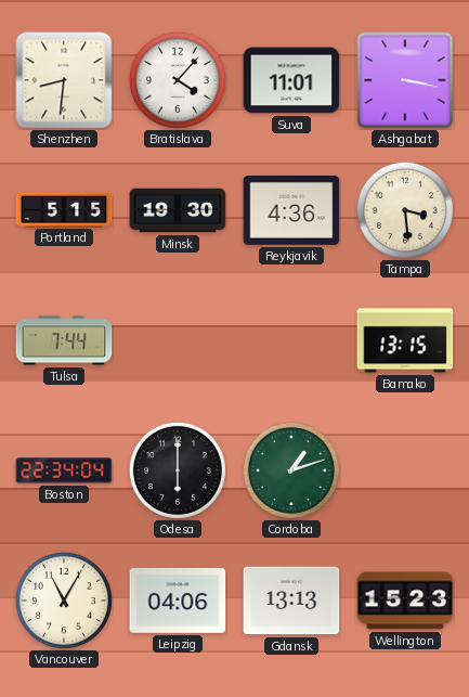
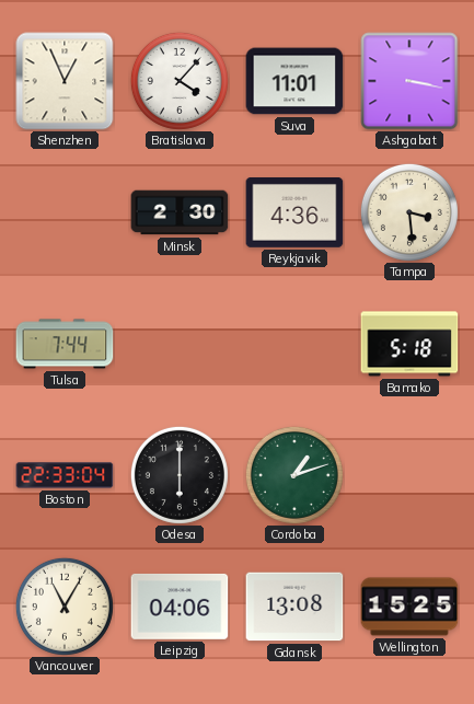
Shenzhen: 8:31 -> 12:56 (65, 81)
Portland: 5:15 -> none (64, 209)
Minsk: 19:30 -> 2:30 (180, 212)
Bamako: 13:15 -> 5:18 (409, 344)
Boston: 22:34 -> 22:33 (65, 475)
Gdansk: 13:13 -> 13:08 (294, 607)
Wellington: 15:23 -> 15:25 (409, 607)
